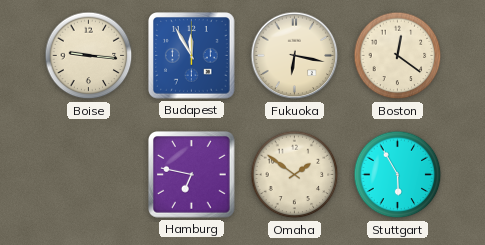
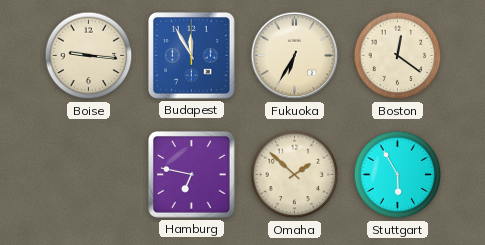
Fukuoka: 6:17 -> 6:35 (295, 56)
Omaha: 1:51 -> 1:52 (295, 175)
